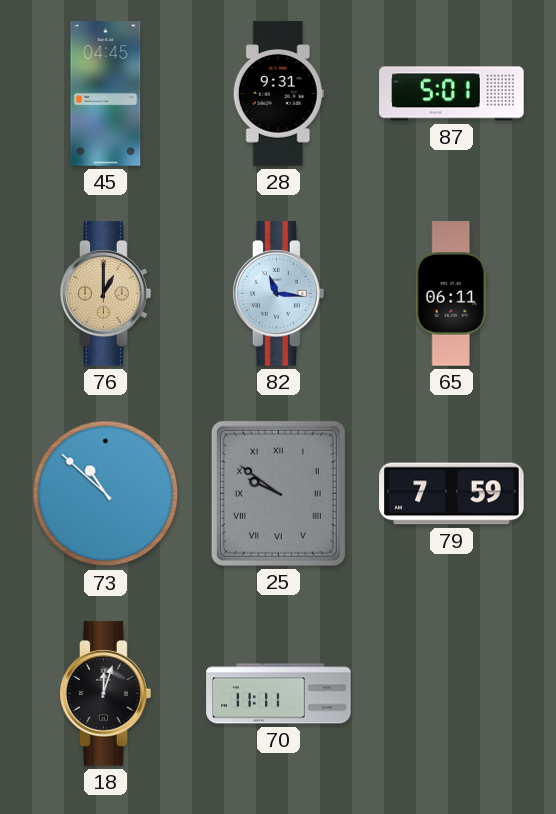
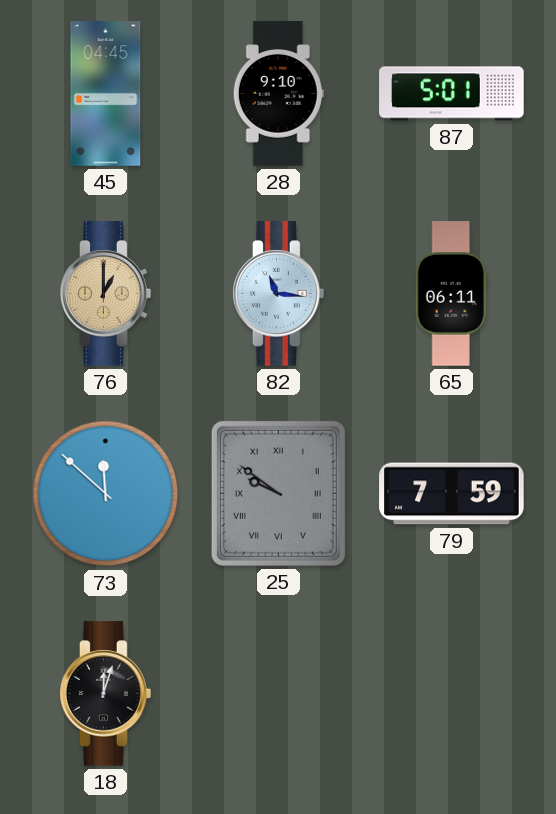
28: 9:31 -> 9:10 (278, 94)
73: 10:52 -> 11:52 (106, 494)
70: 11:11 -> none (279, 694)
